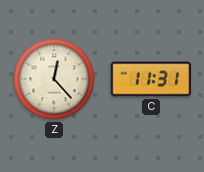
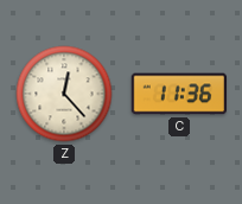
C: 11:31 -> 11:36 (178, 94)
